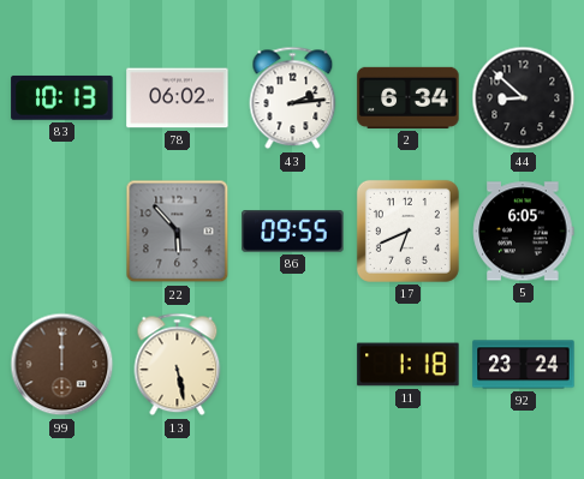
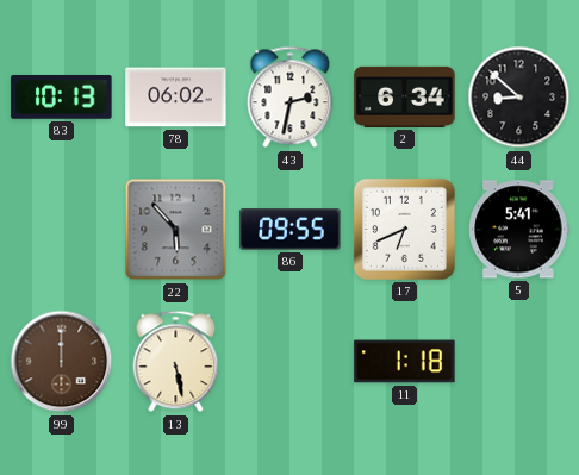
43: 2:14 -> 2:32 (291, 98)
5: 6:05 -> 5:41 (519, 230)
92: 23:24 -> none (524, 365)
